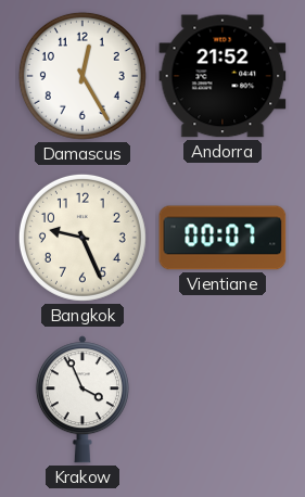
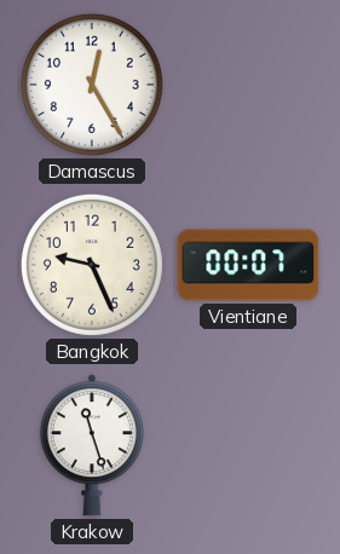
Andorra: 21:52 -> none (223, 76)
Krakow: 3:56 -> 11:27 (92, 445)
